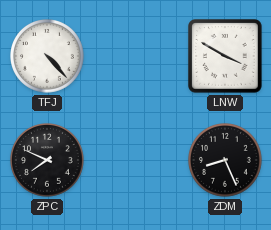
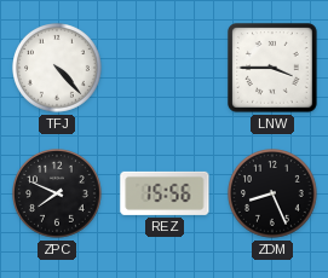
LNW: 3:50 -> 3:45 (274, 69)
REZ: none -> 15:56 (165, 193)
